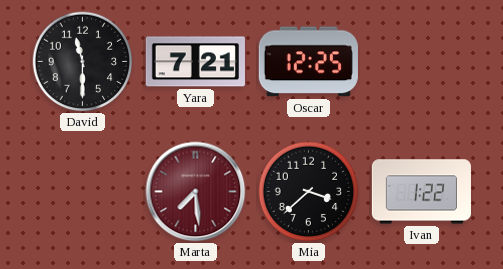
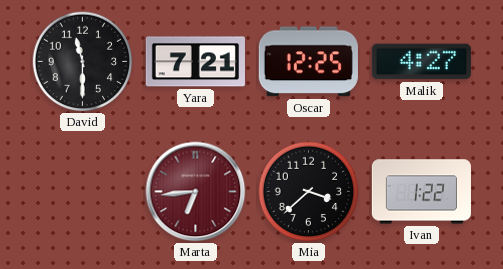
Malik: none -> 4:27 (421, 62)
Marta: 7:29 -> 6:44 (196, 192)
